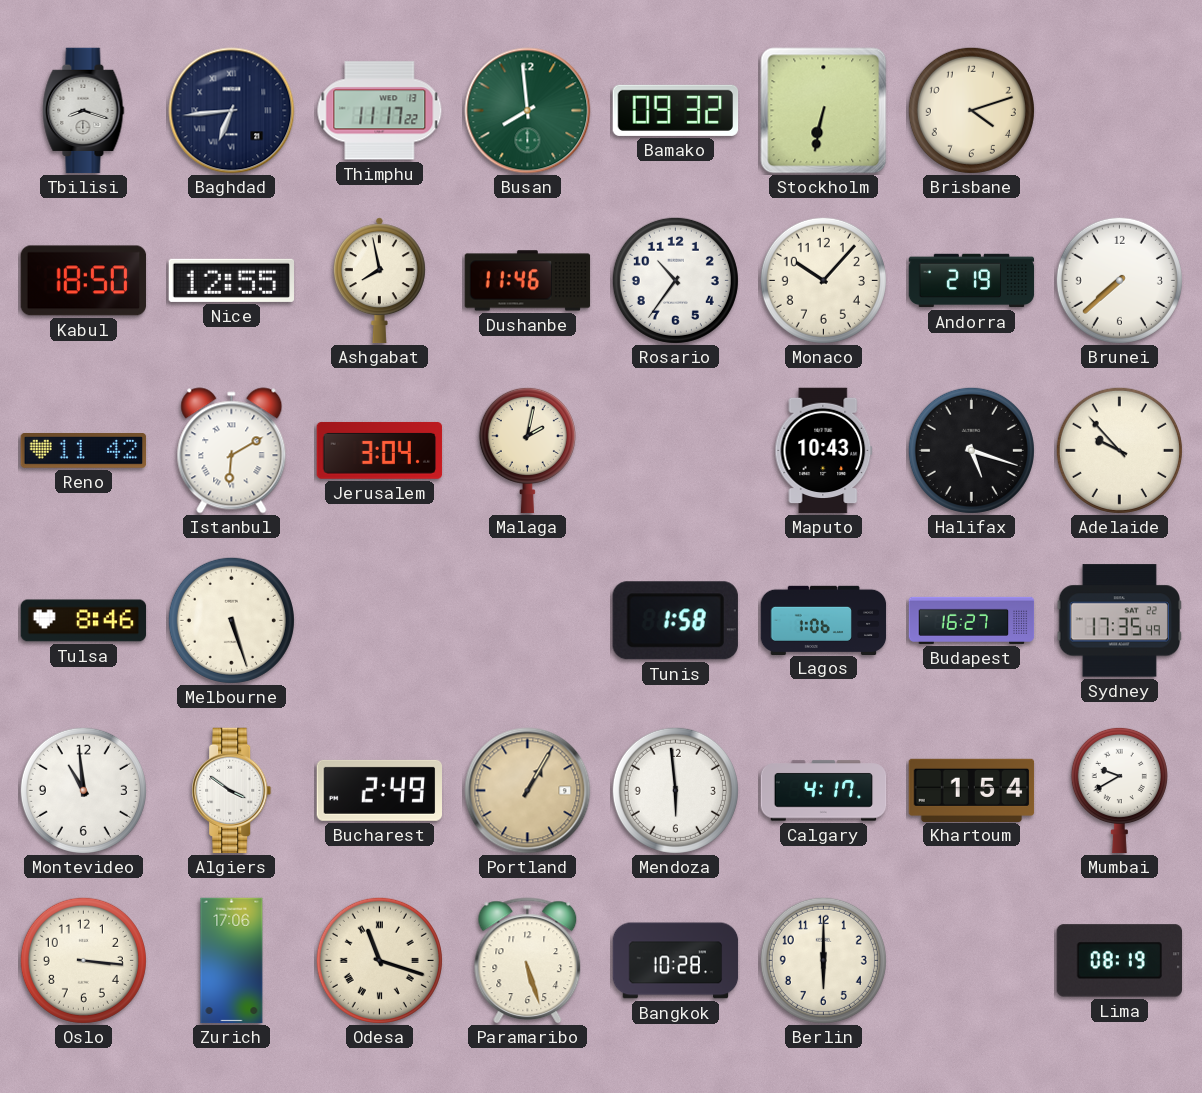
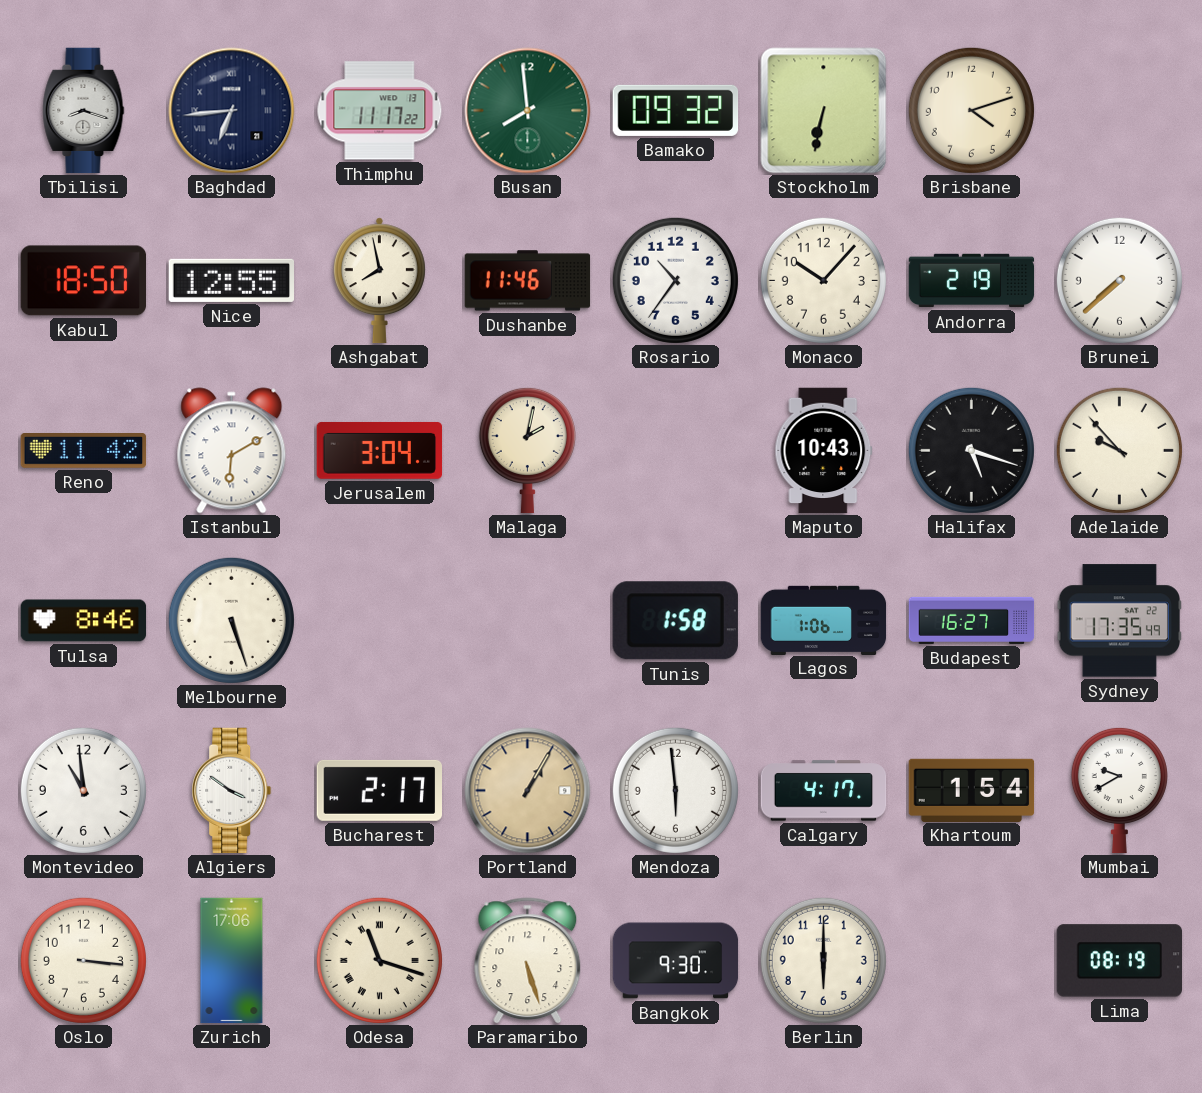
Bucharest: 2:49 -> 2:17 (379, 790)
Bangkok: 10:28 -> 9:30 (676, 961)
